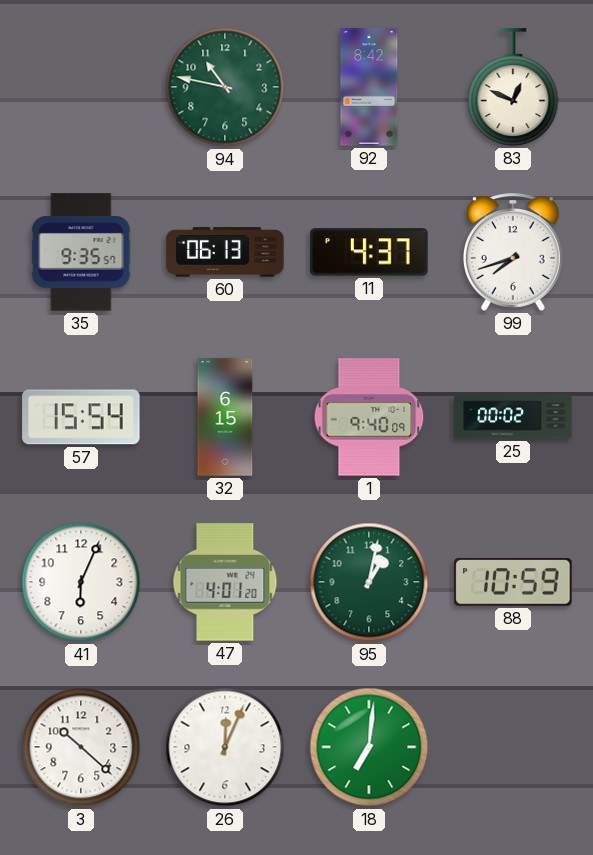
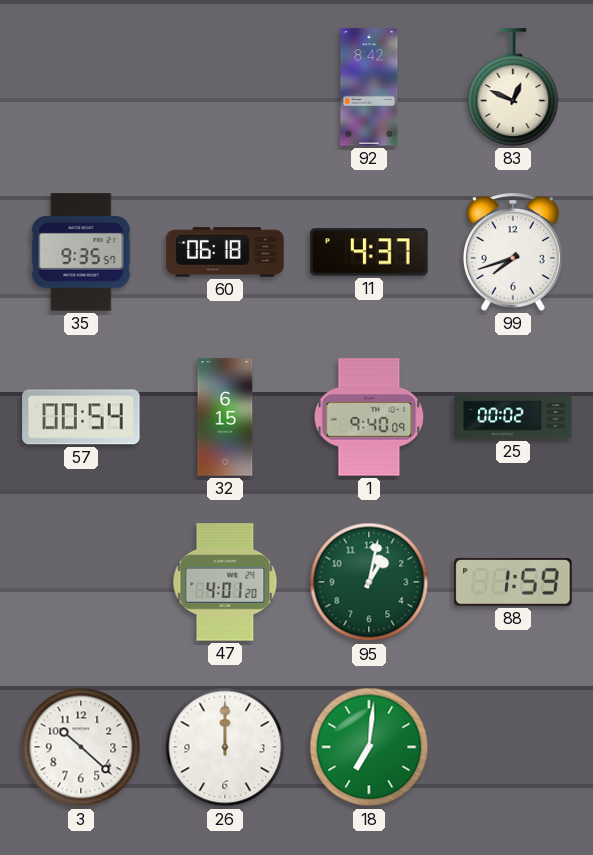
94: 10:47 -> none (225, 87)
60: 06:13 -> 06:18 (225, 252)
57: 15:54 -> 00:54 (81, 417)
41: 6:04 -> none (81, 582)
88: 10:59 -> 1:59 (513, 582)
26: 12:04 -> 12:00 (225, 747)
